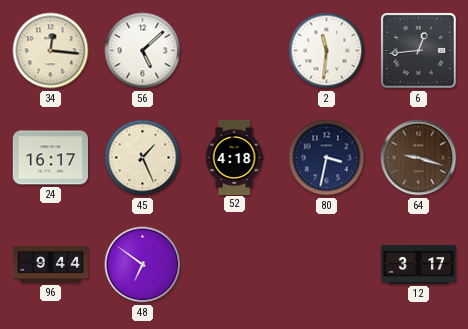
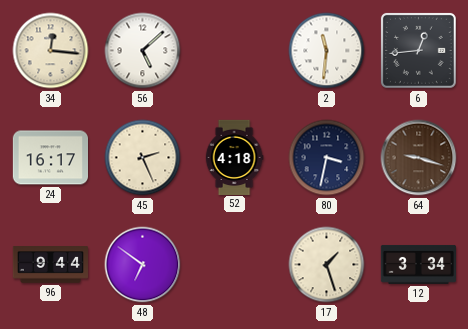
45: 1:26 -> 2:26 (143, 158)
17: none -> 1:27 (327, 265)
12: 3:17 -> 3:34 (418, 264)
